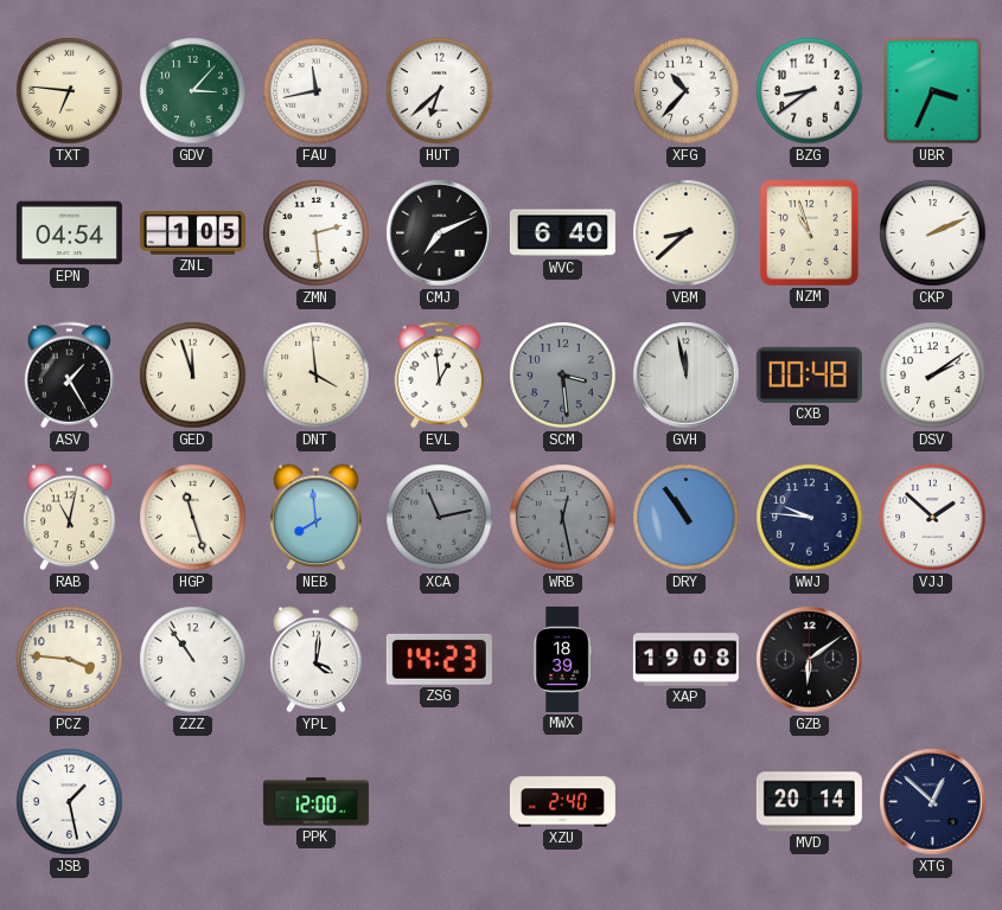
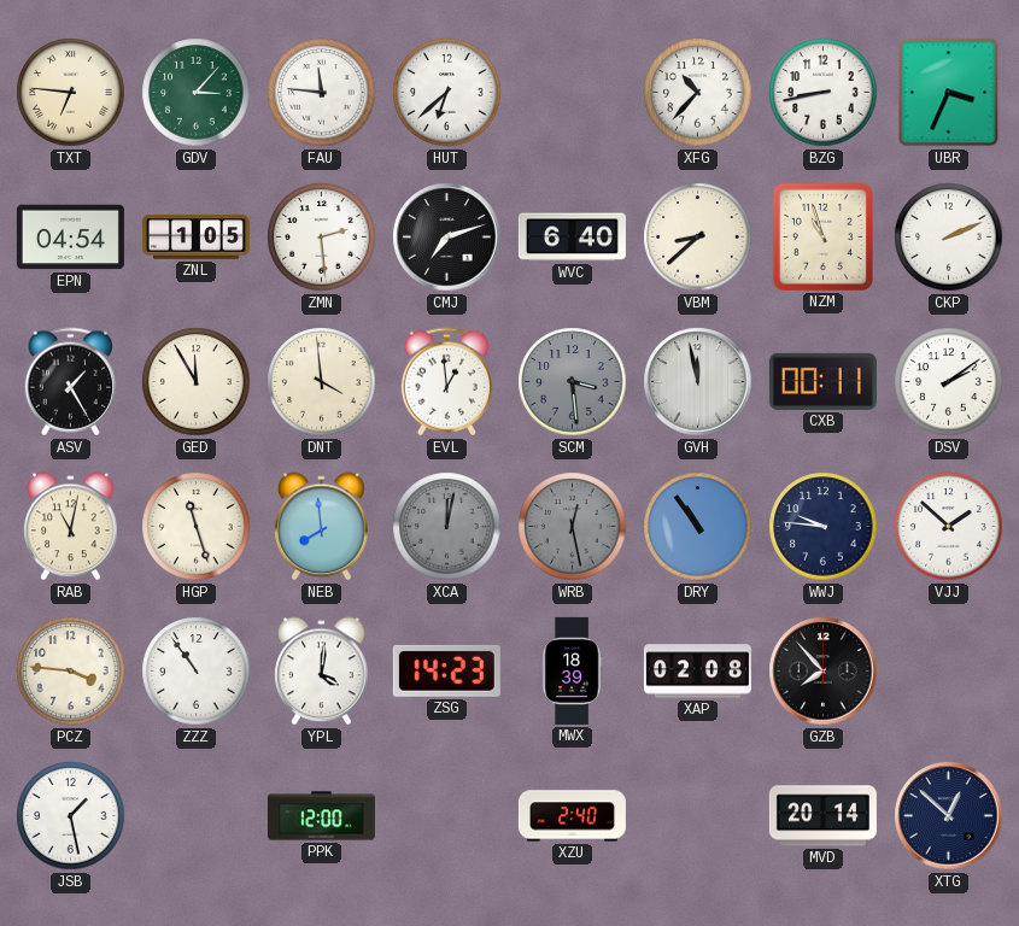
FAU: 11:43 -> 11:46 (322, 93)
BZG: 8:39 -> 8:43 (824, 93)
CMJ: 7:11 -> 7:12 (447, 238)
GED: 11:57 -> 11:55 (197, 382)
CXB: 00:48 -> 00:11 (822, 381)
XCA: 11:13 -> 12:02 (447, 527)
XAP: 19:08 -> 02:08 (697, 672)
GZB: 6:09 -> 7:53 (824, 672)
